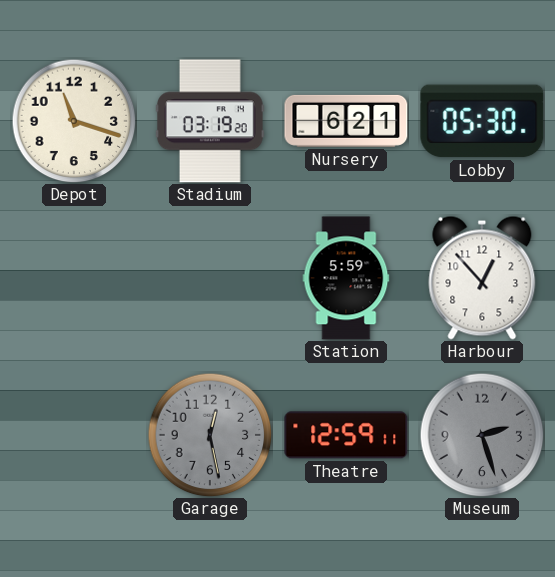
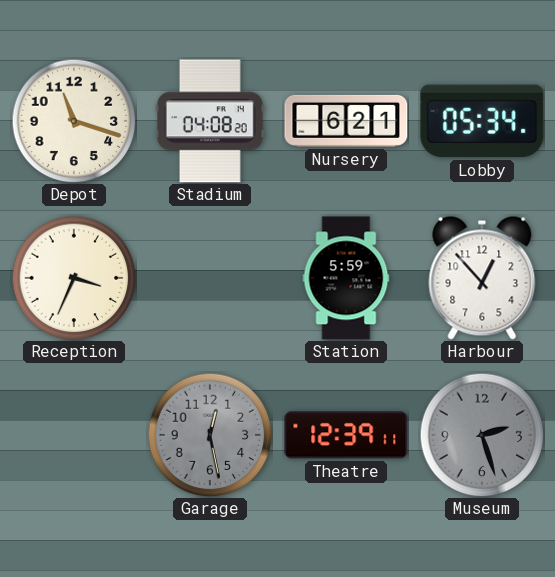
Stadium: 03:19 -> 04:08 (211, 121)
Lobby: 05:30 -> 05:34 (482, 121)
Reception: none -> 3:34 (74, 278)
Theatre: 12:59 -> 12:39 (346, 435)
